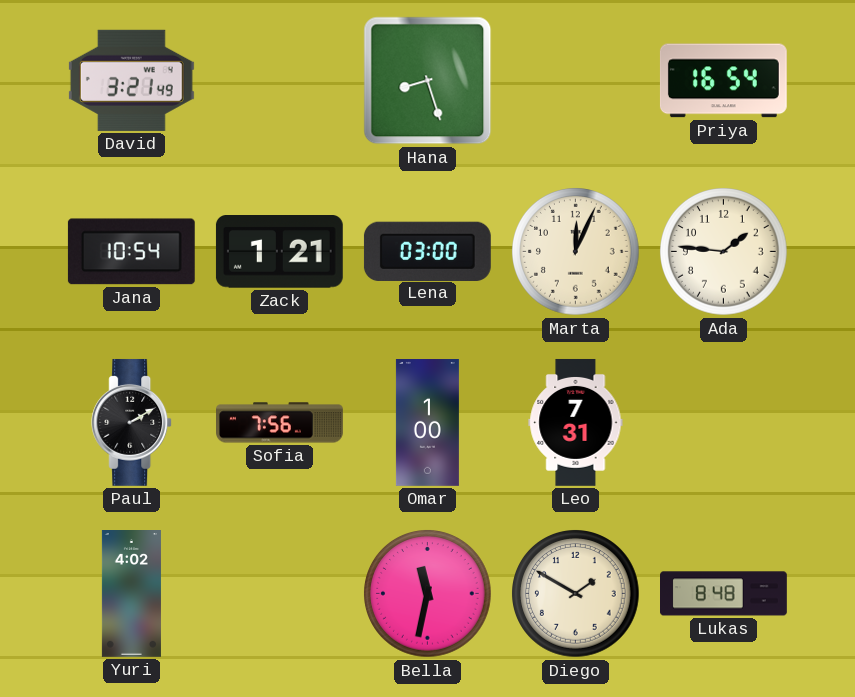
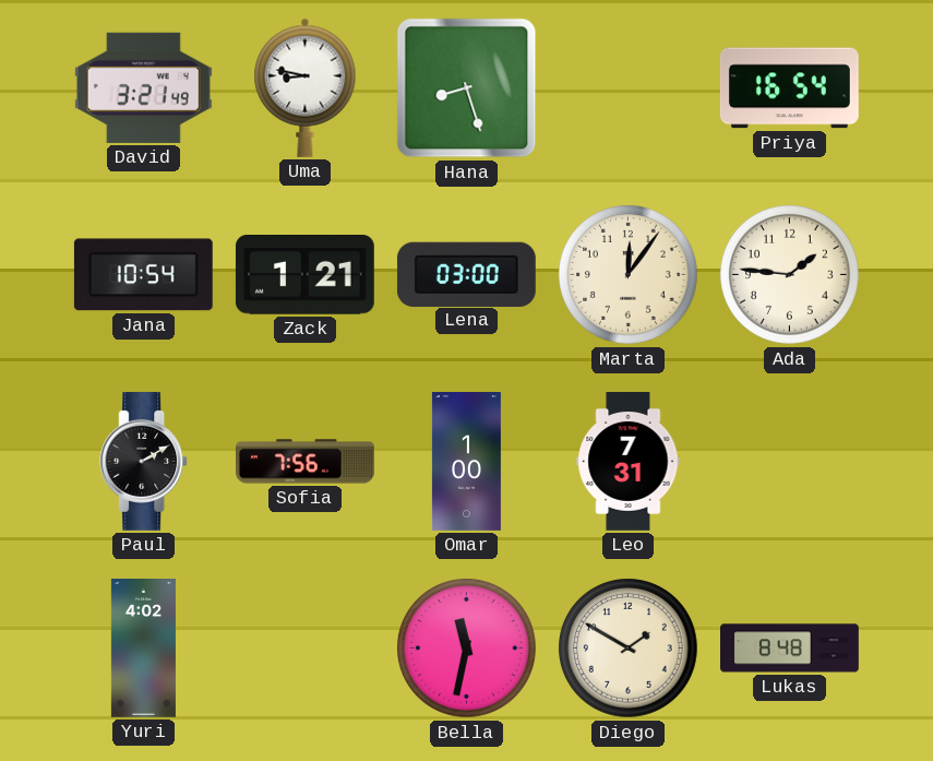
Uma: none -> 8:47 (306, 87)
Marta: 12:04 -> 12:06 (629, 275)
